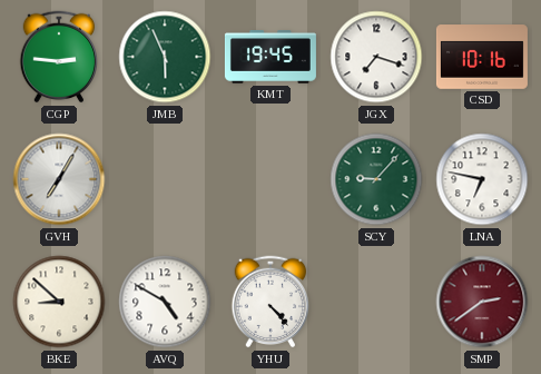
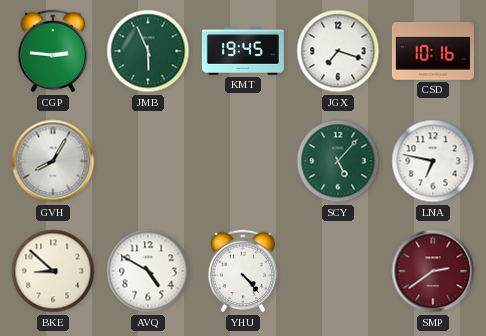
GVH: 7:05 -> 8:05 (53, 161)
SCY: 9:07 -> 5:07 (338, 161)
